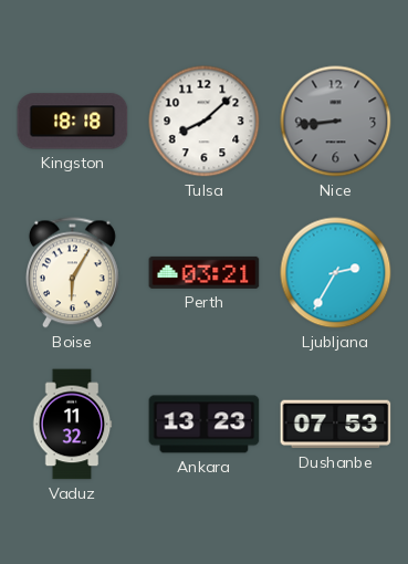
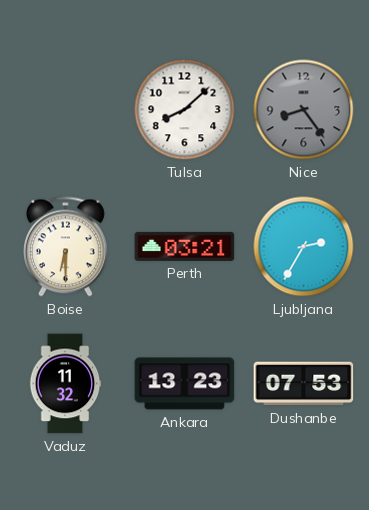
Kingston: 18:18 -> none (73, 122)
Nice: 8:44 -> 8:24 (304, 110)
Boise: 6:05 -> 6:30 (65, 247)
